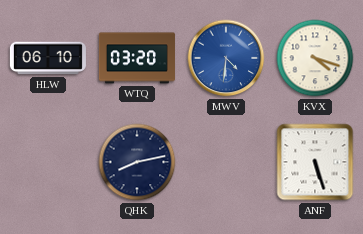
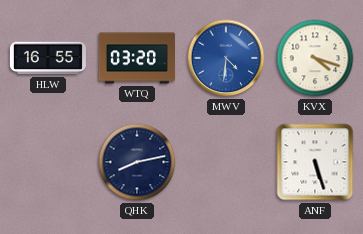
HLW: 06:10 -> 16:55 (48, 58)
